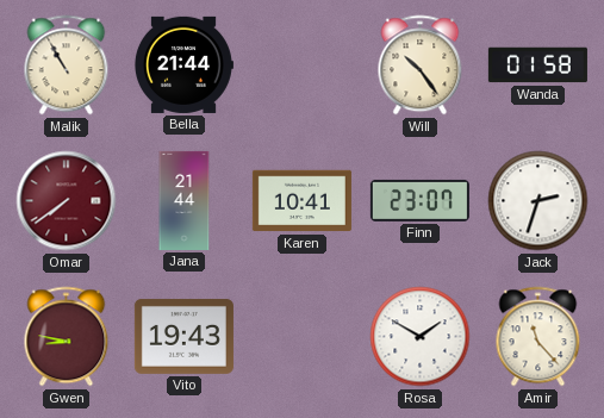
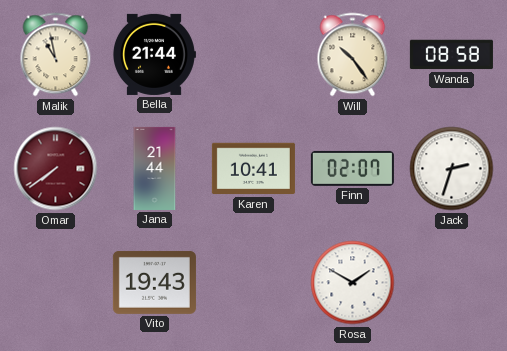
Malik: 10:55 -> 10:58 (56, 55)
Wanda: 01:58 -> 08:58 (451, 55)
Finn: 23:07 -> 02:07 (352, 168)
Gwen: 8:47 -> none (67, 337)
Amir: 11:23 -> none (538, 337)
